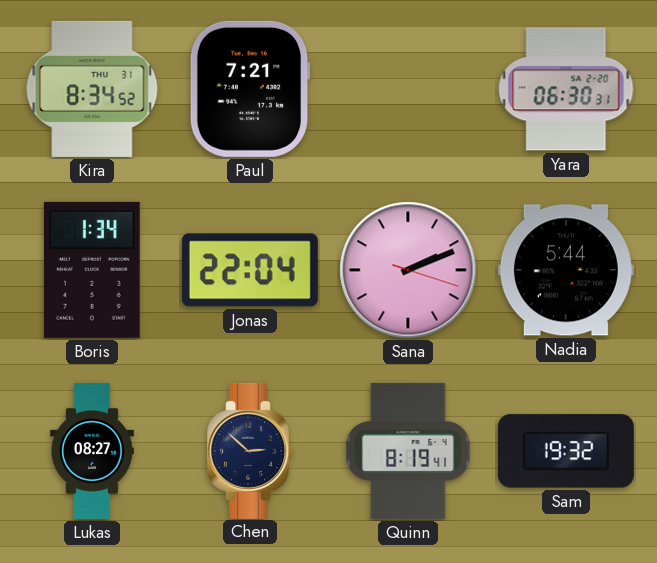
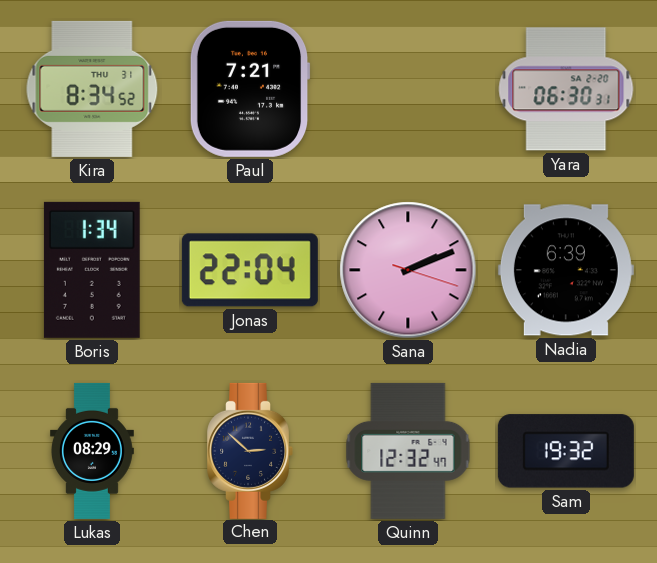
Nadia: 5:44 -> 6:39 (566, 270)
Lukas: 08:27 -> 08:29 (92, 451)
Quinn: 8:19 -> 12:32 (408, 451)
